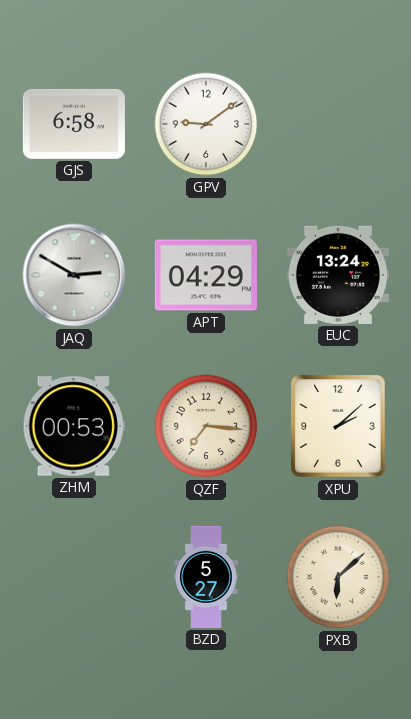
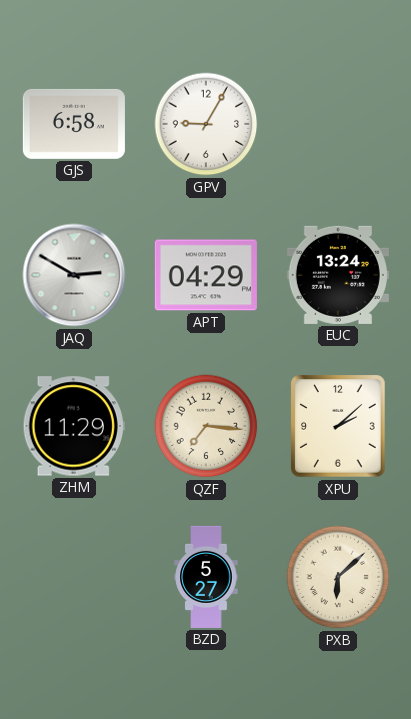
GPV: 9:09 -> 9:05 (206, 124)
ZHM: 00:53 -> 11:29 (74, 426)
